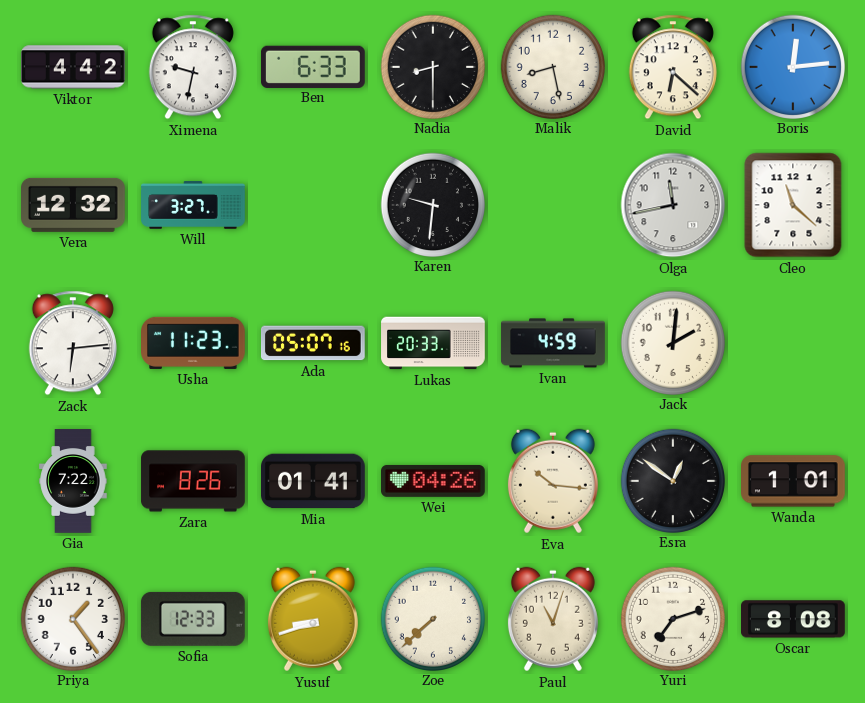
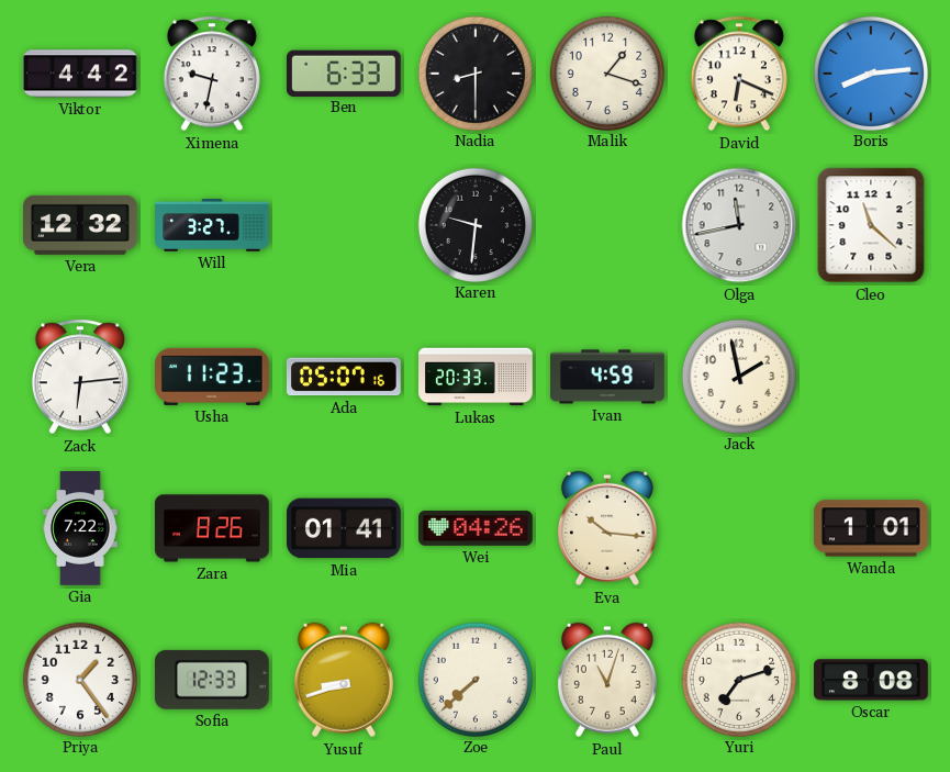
Malik: 8:28 -> 1:18 (606, 72)
David: 6:22 -> 6:19 (739, 74)
Boris: 12:14 -> 8:14 (870, 72)
Jack: 2:01 -> 1:58 (738, 376)
Esra: 12:51 -> none (672, 480)
